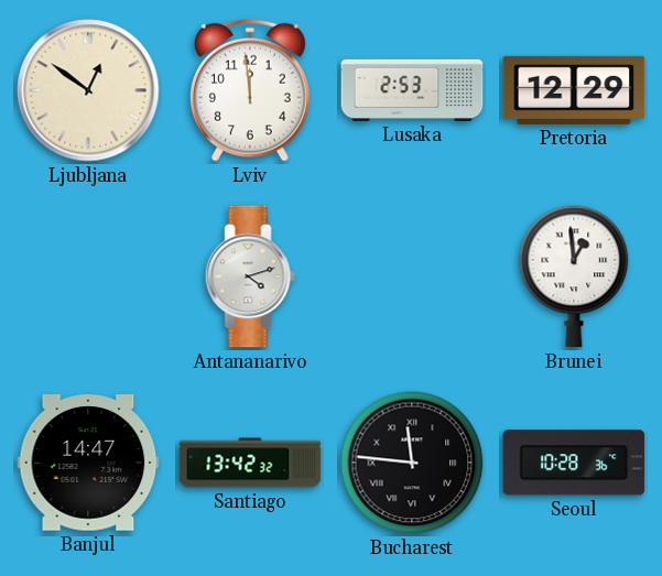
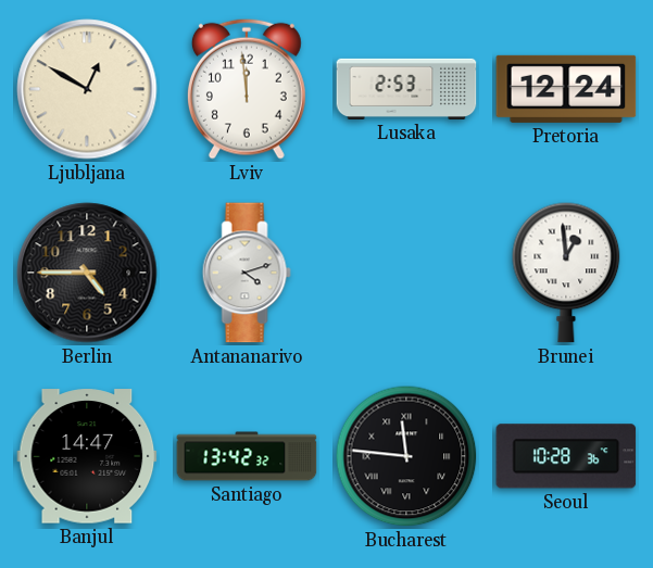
Ljubljana: 12:51 -> 12:50 (87, 89)
Pretoria: 12:29 -> 12:24 (566, 89)
Berlin: none -> 4:45 (87, 273)
